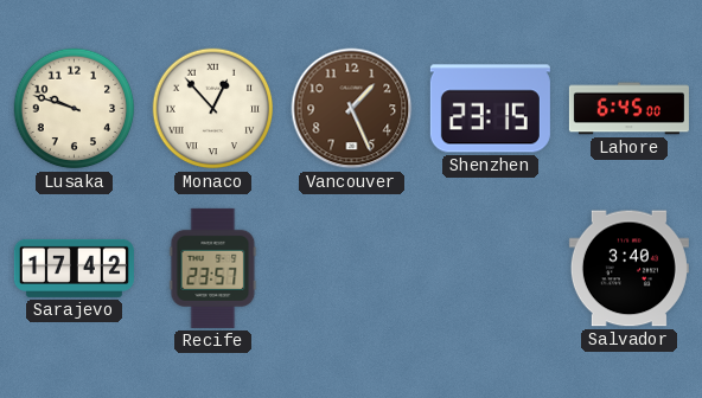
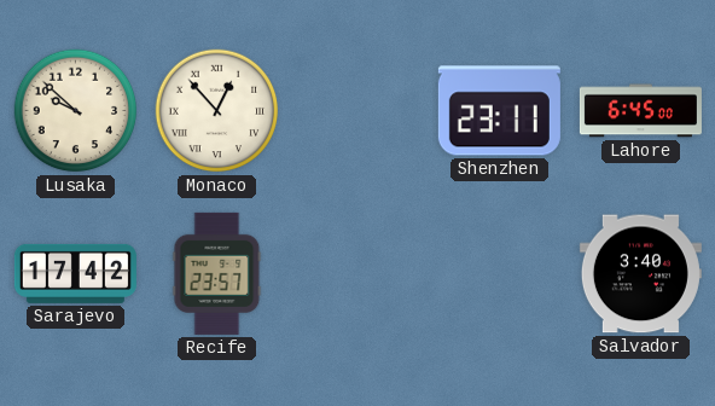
Lusaka: 9:48 -> 9:52 (76, 111)
Vancouver: 1:26 -> none (352, 109)
Shenzhen: 23:15 -> 23:11 (499, 111)
